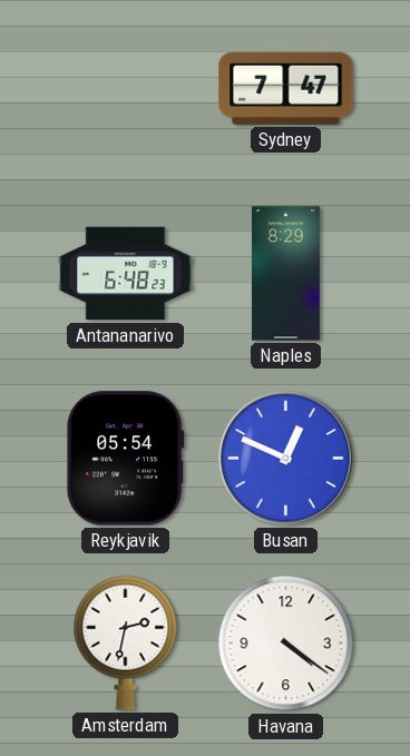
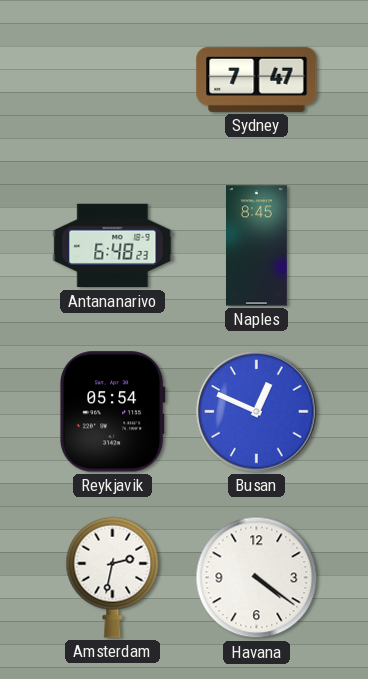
Naples: 8:29 -> 8:45 (256, 246)
